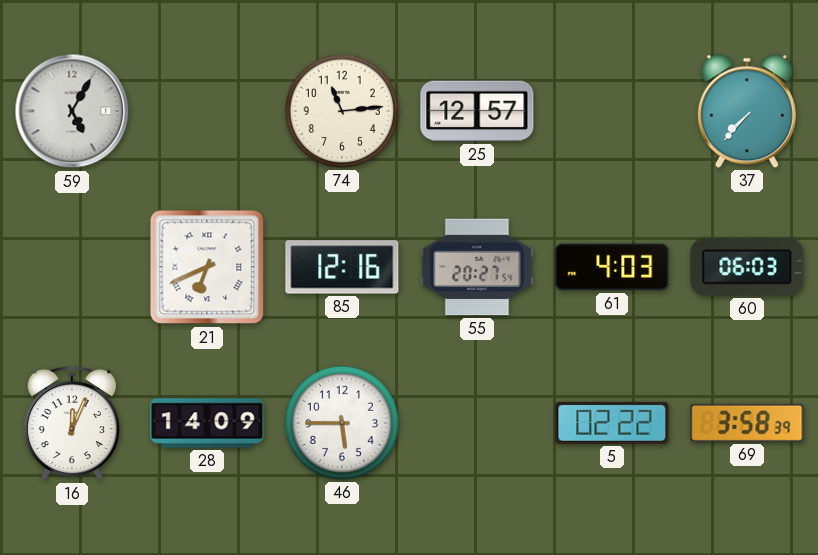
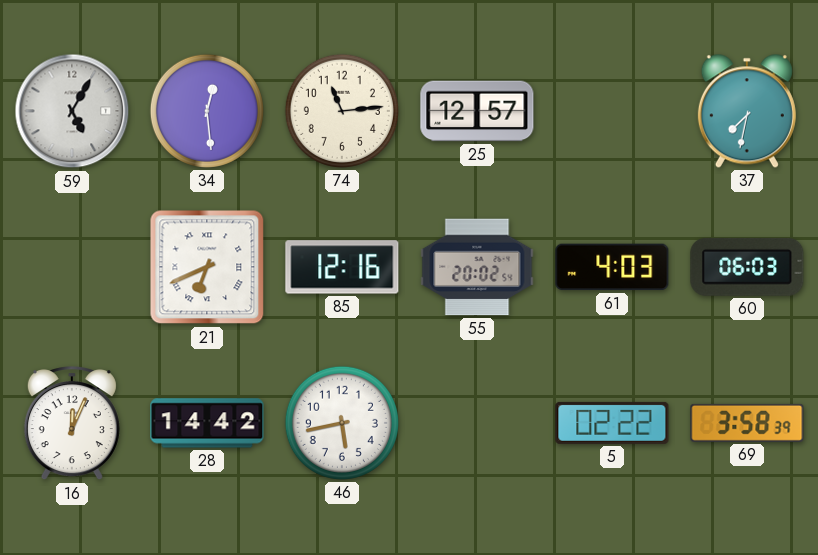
34: none -> 12:29 (207, 111)
37: 7:37 -> 7:32 (747, 111)
55: 20:27 -> 20:02 (477, 267)
28: 14:09 -> 14:42 (207, 423)
46: 5:45 -> 5:43 (342, 423)
